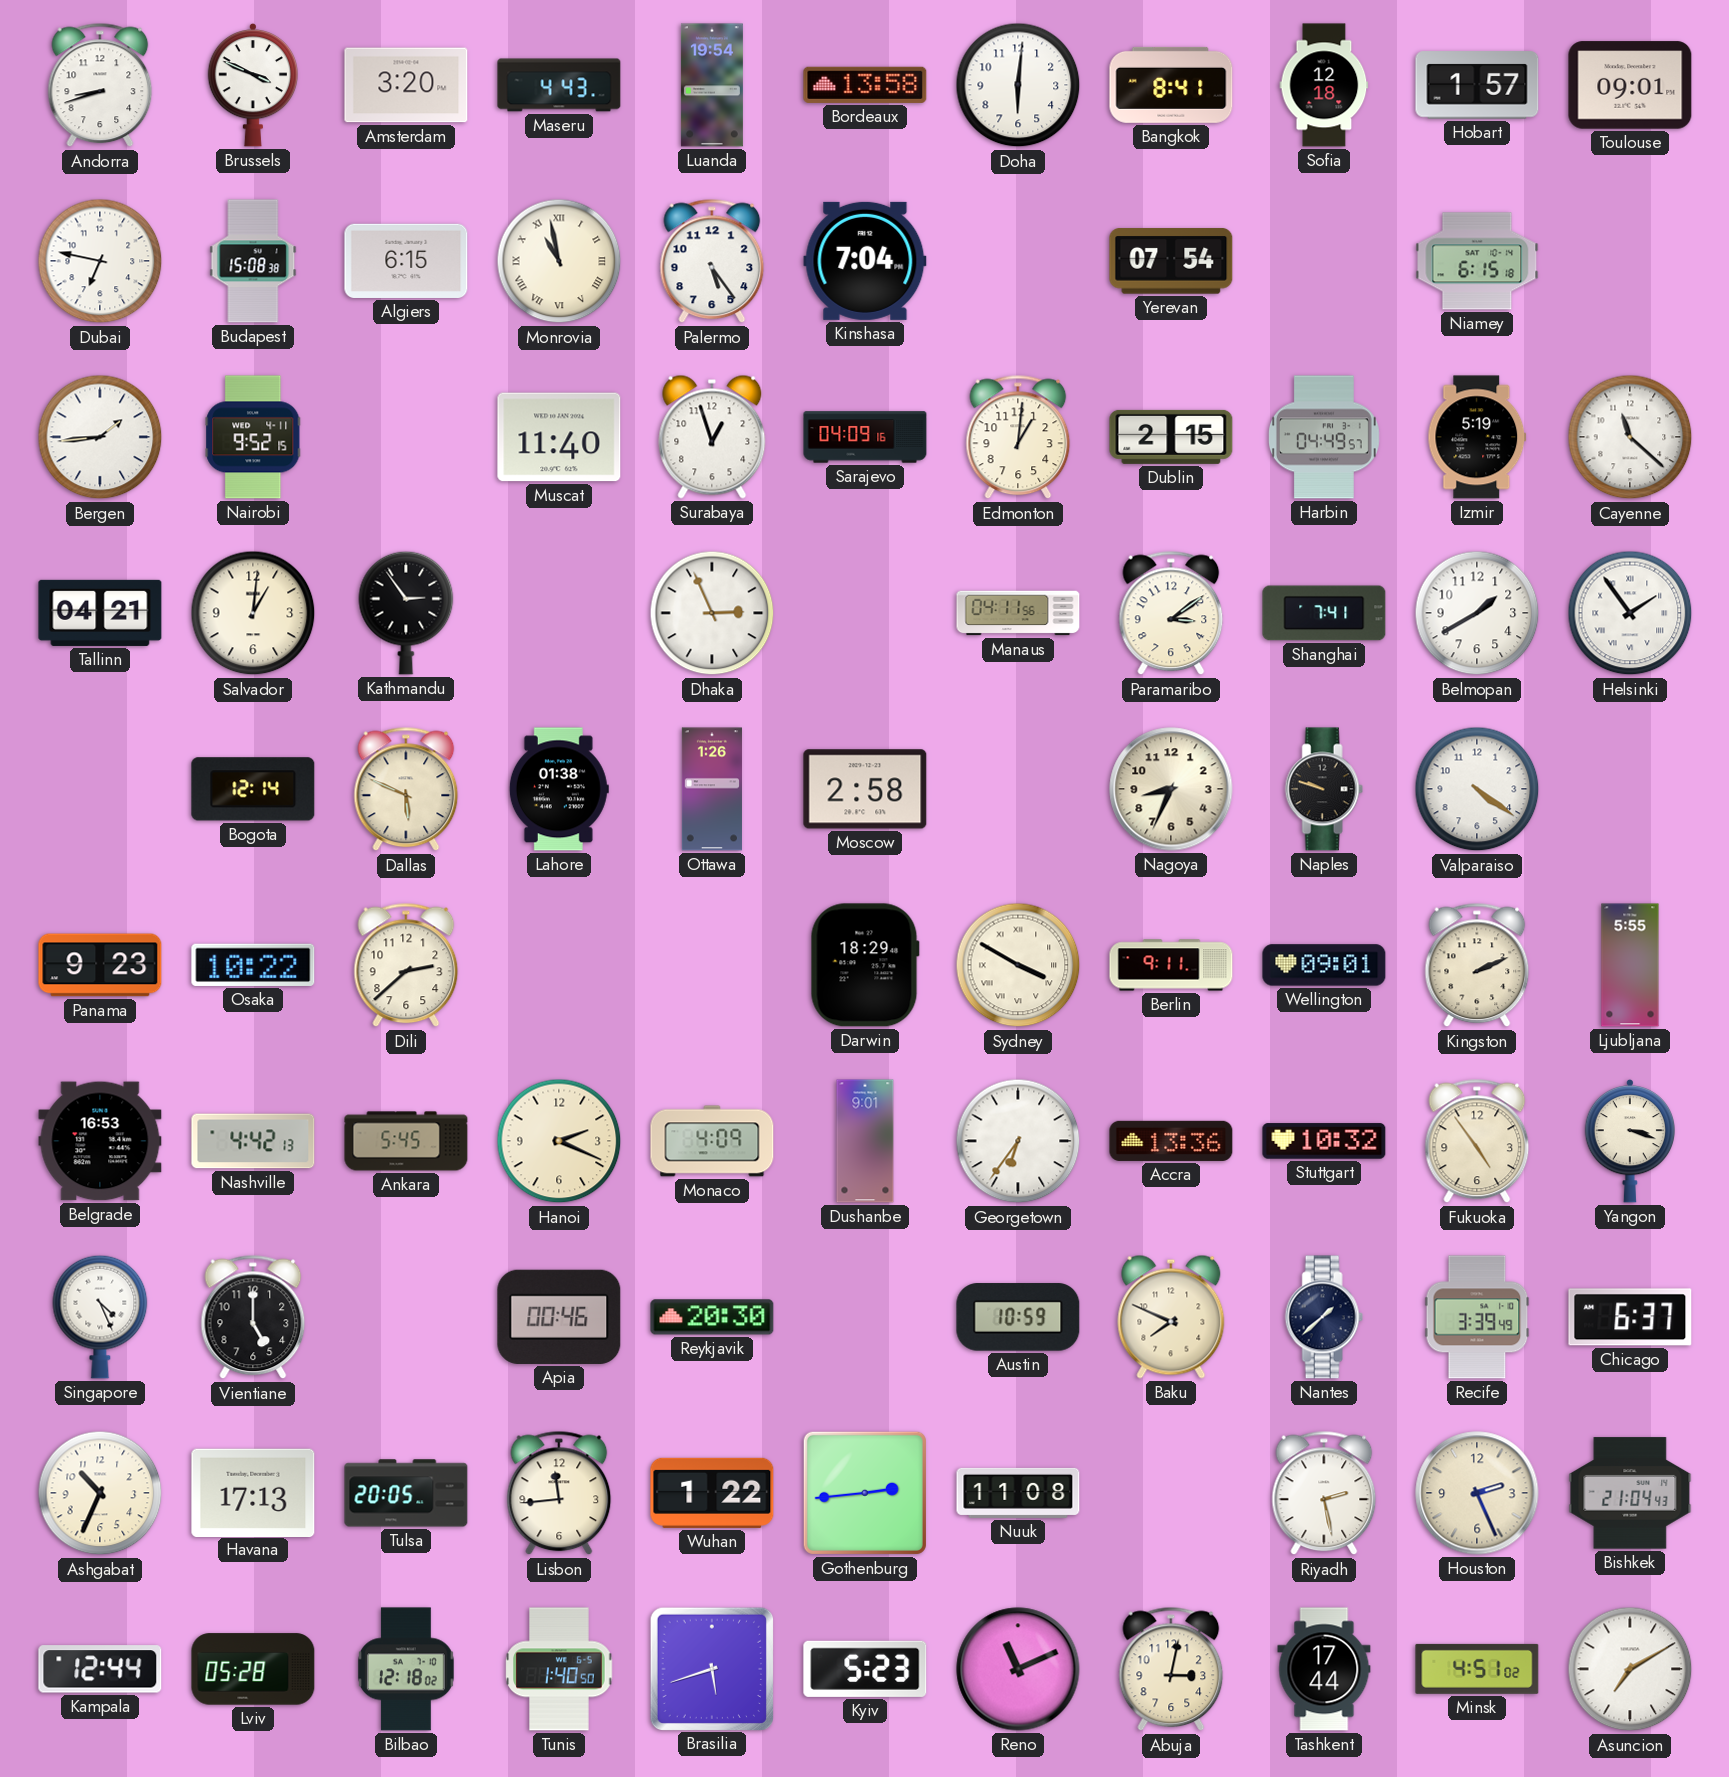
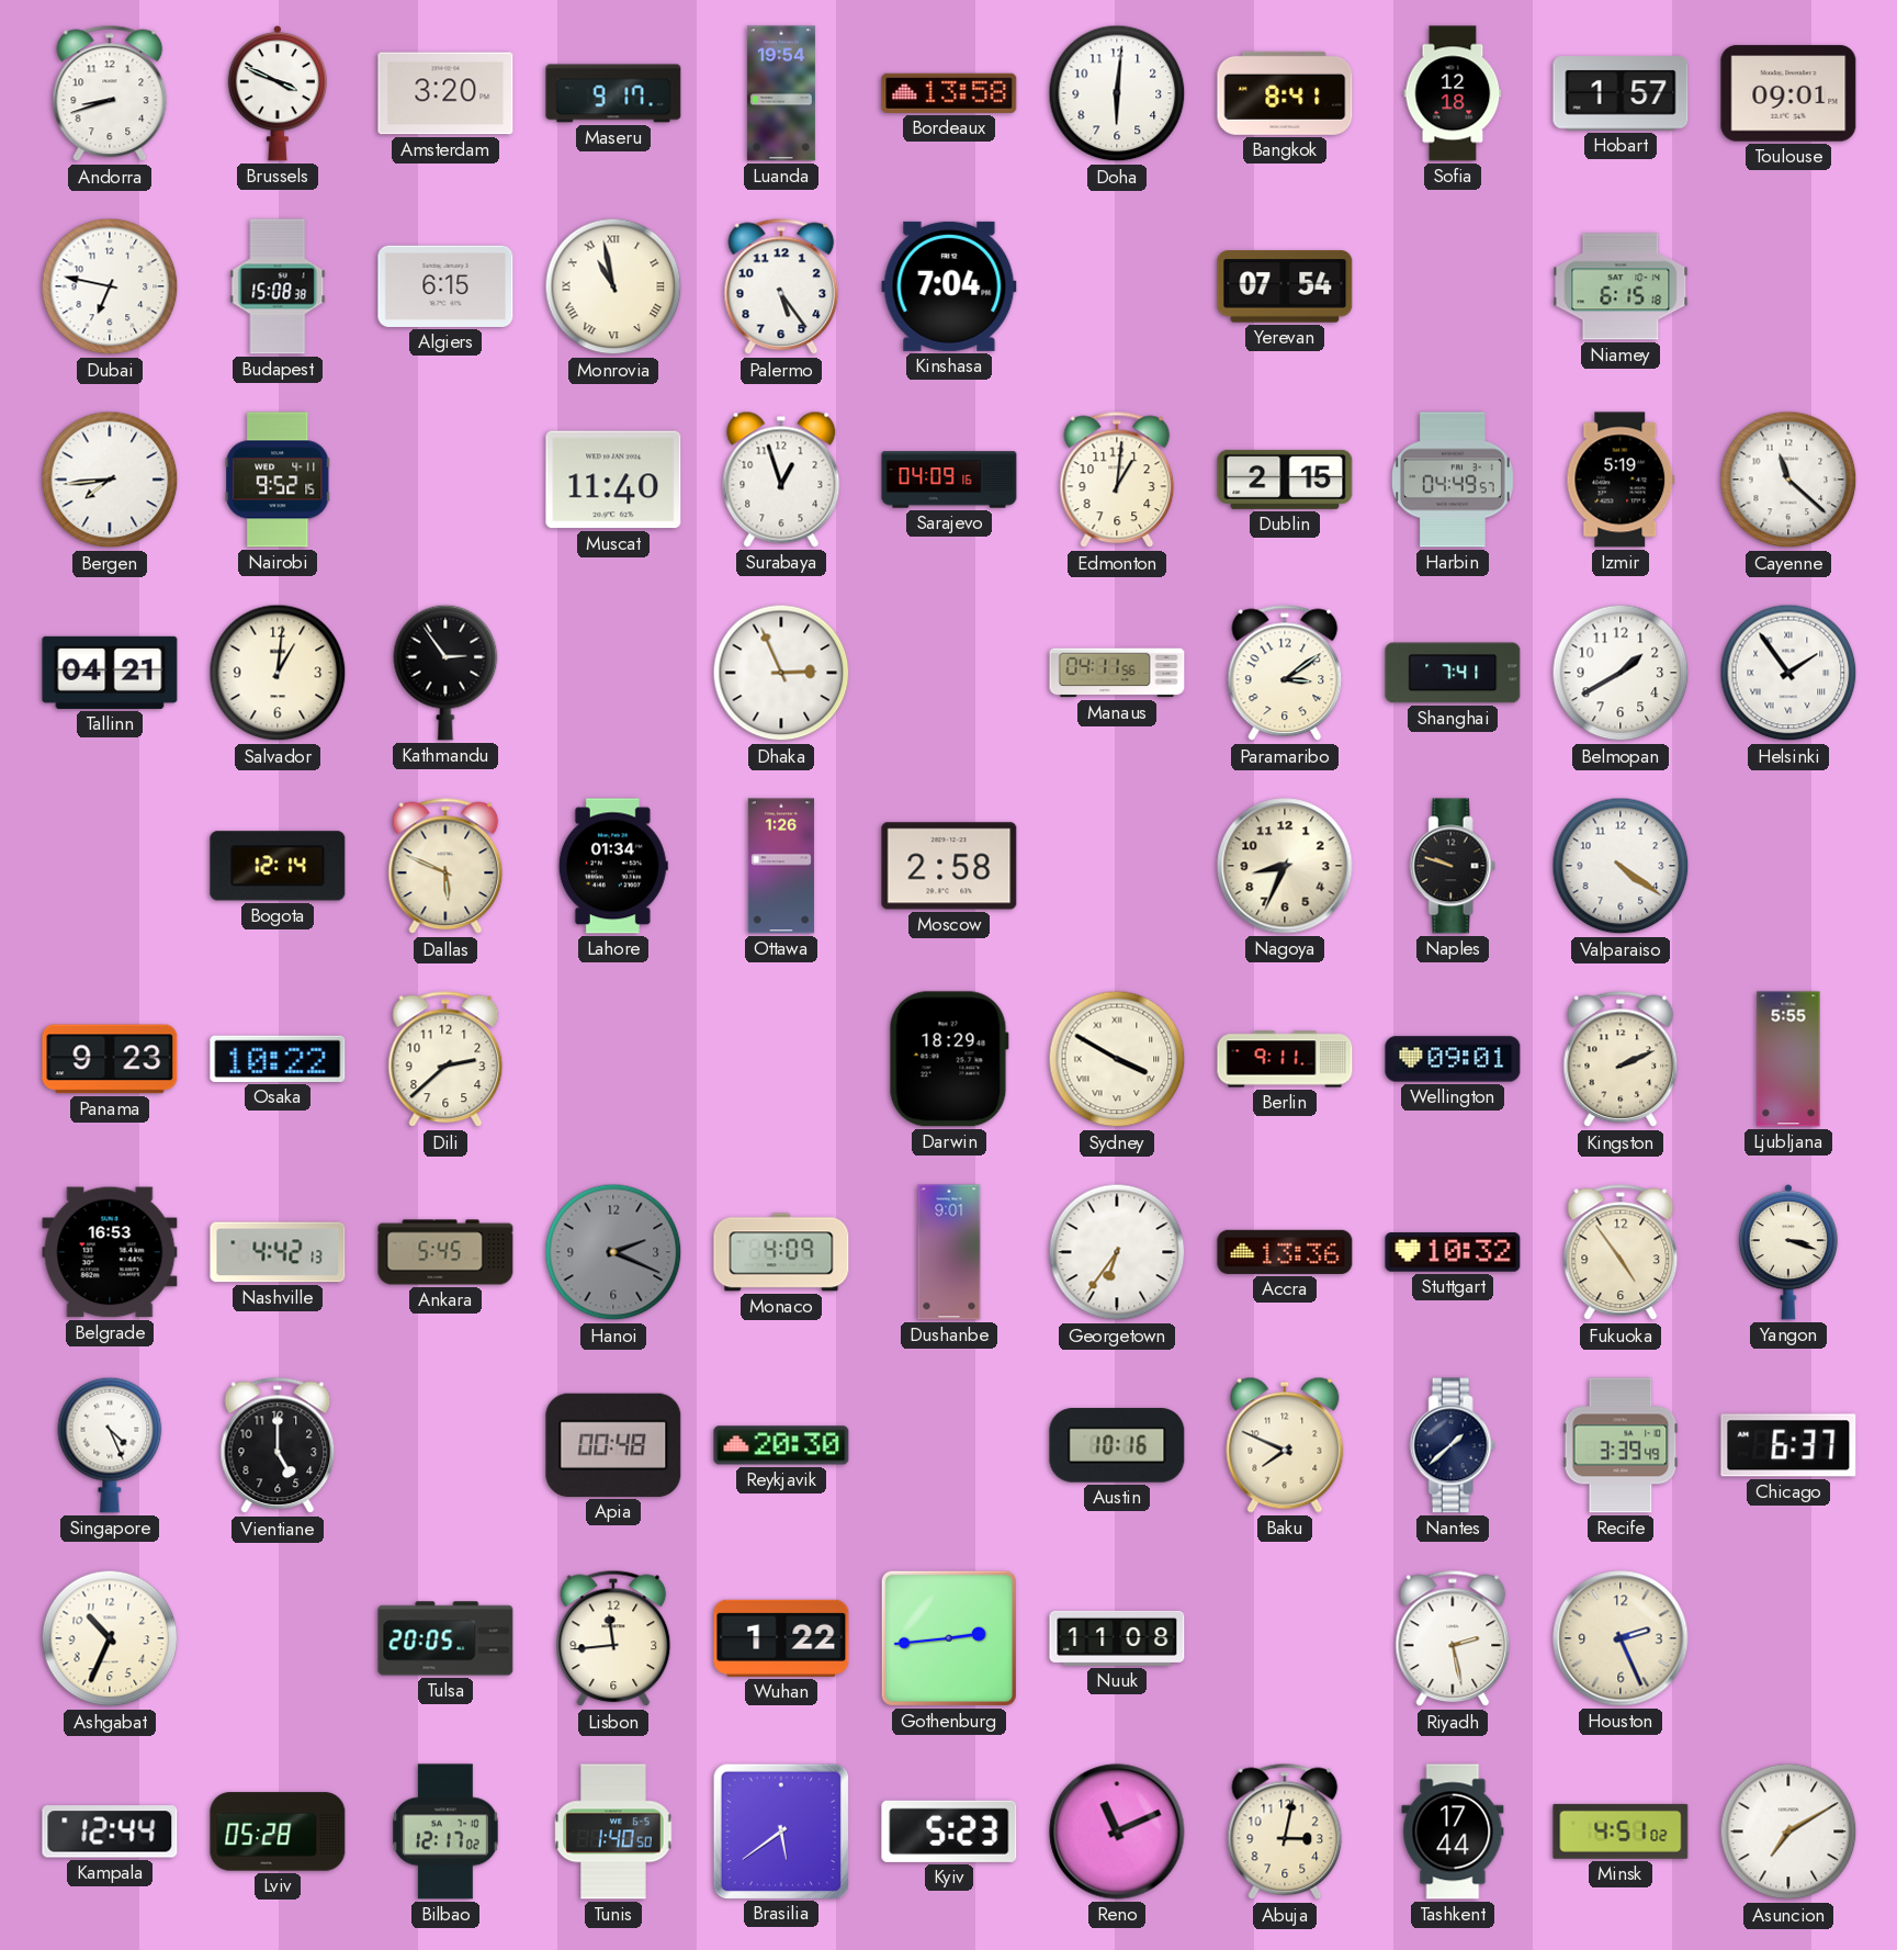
Maseru: 4:43 -> 9:17 (613, 93)
Bergen: 1:44 -> 7:44 (110, 480)
Lahore: 01:38 -> 01:34 (613, 866)
Hanoi dial: cream -> grey (613, 1252)
Apia: 00:46 -> 00:48 (613, 1445)
Austin: 10:59 -> 10:16 (1117, 1445)
Havana: 17:13 -> none (253, 1492)
Bishkek: 21:04 -> none (1630, 1493)
Bilbao: 12:18 -> 12:17 (445, 1831)
Brasilia: 5:42 -> 5:39 (780, 1830)
